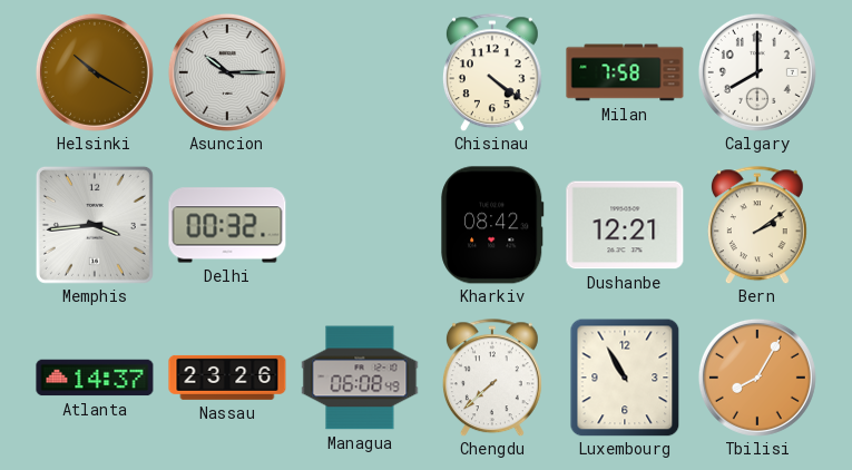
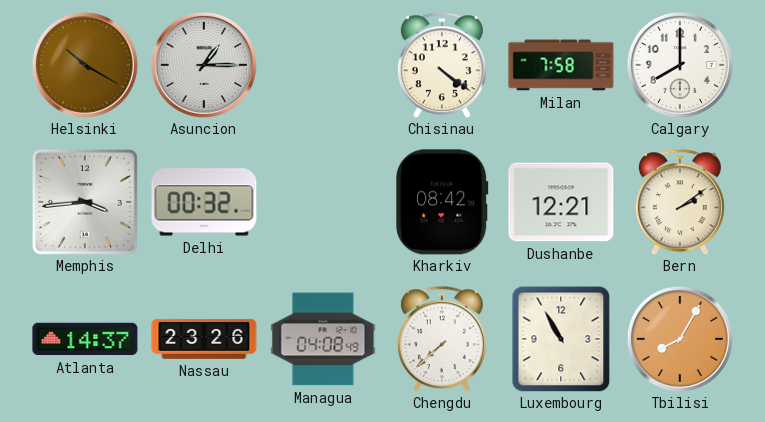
Asuncion: 10:15 -> 1:15 (204, 65)
Managua: 06:08 -> 04:08 (323, 339)
